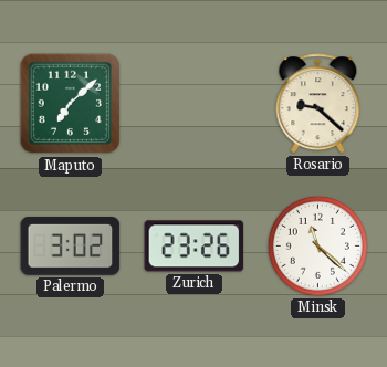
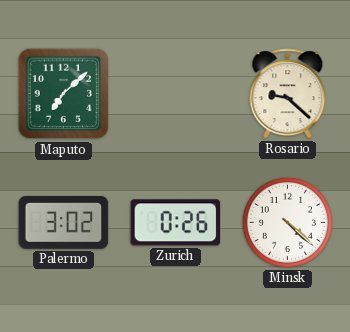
Zurich: 23:26 -> 0:26 (176, 223)
Minsk: 11:22 -> 4:22 (287, 222)
